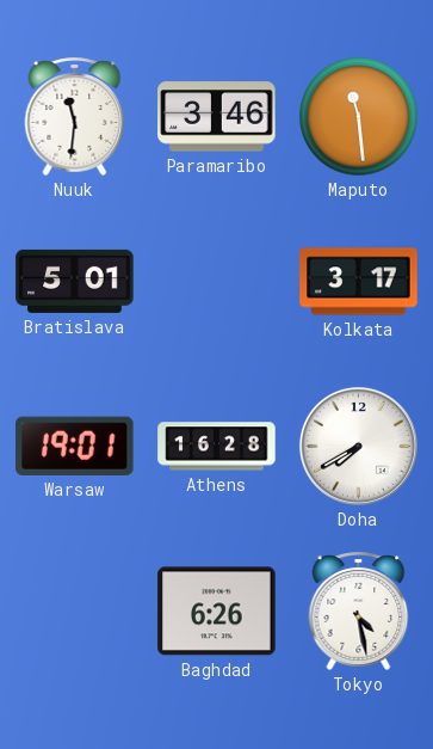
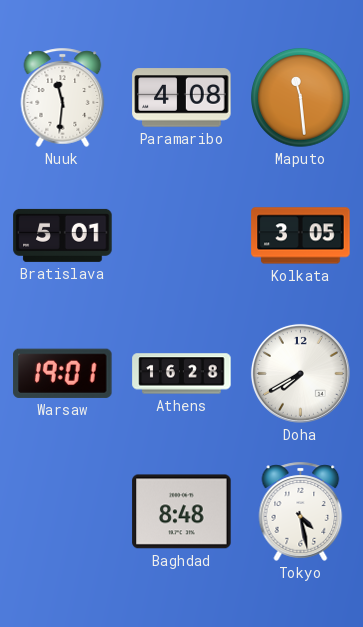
Paramaribo: 3:46 -> 4:08 (182, 98)
Kolkata: 3:17 -> 3:05 (301, 236)
Baghdad: 6:26 -> 8:48 (182, 512)
